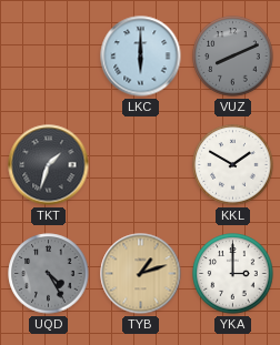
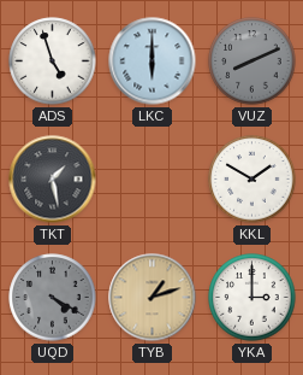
ADS: none -> 4:57 (53, 61)
TKT: 1:33 -> 1:28 (53, 180)
UQD: 4:25 -> 4:20 (53, 298)
